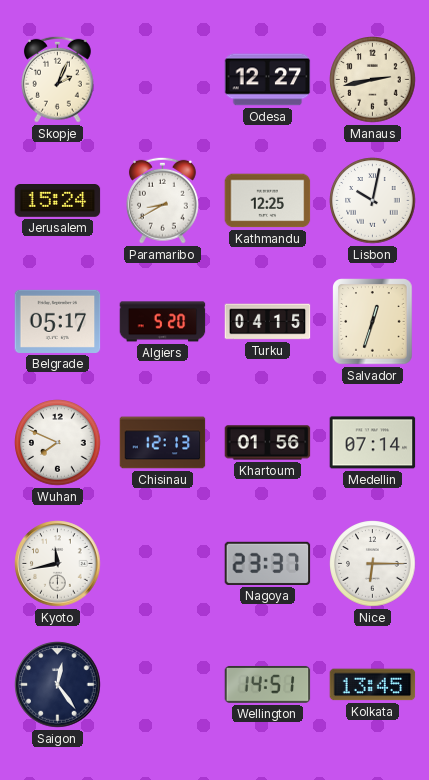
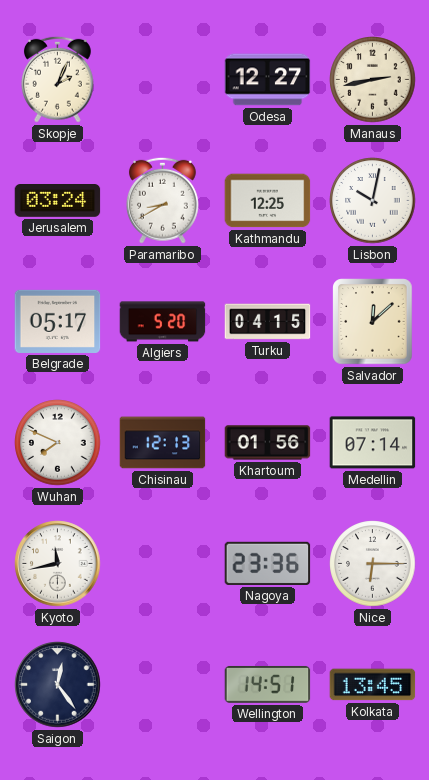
Jerusalem: 15:24 -> 03:24 (58, 201)
Salvador: 12:33 -> 12:08 (373, 322)
Nagoya: 23:37 -> 23:36 (268, 563)
